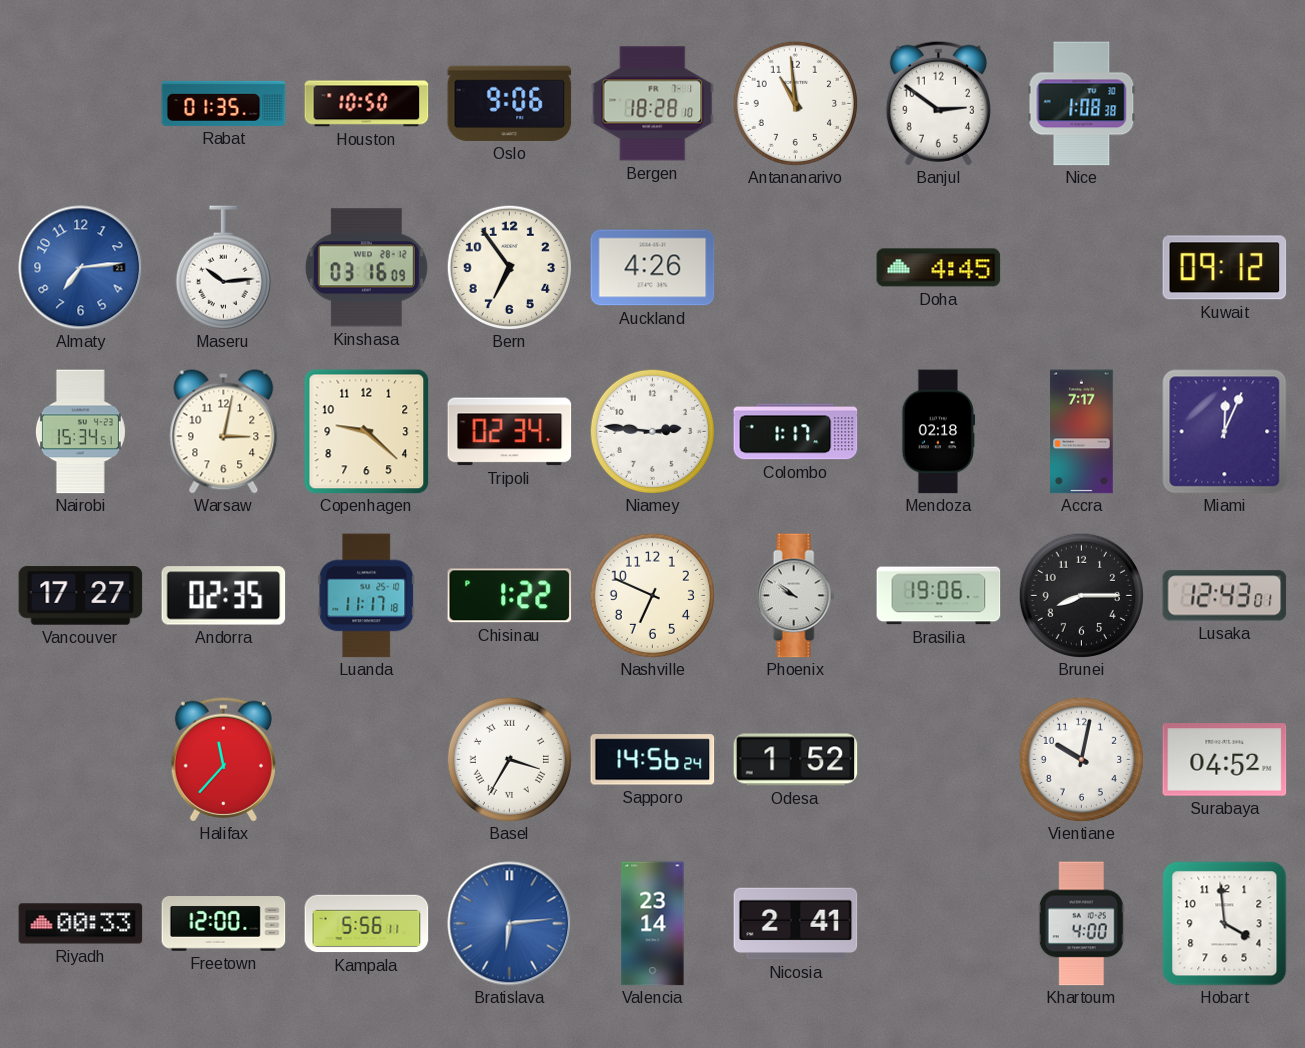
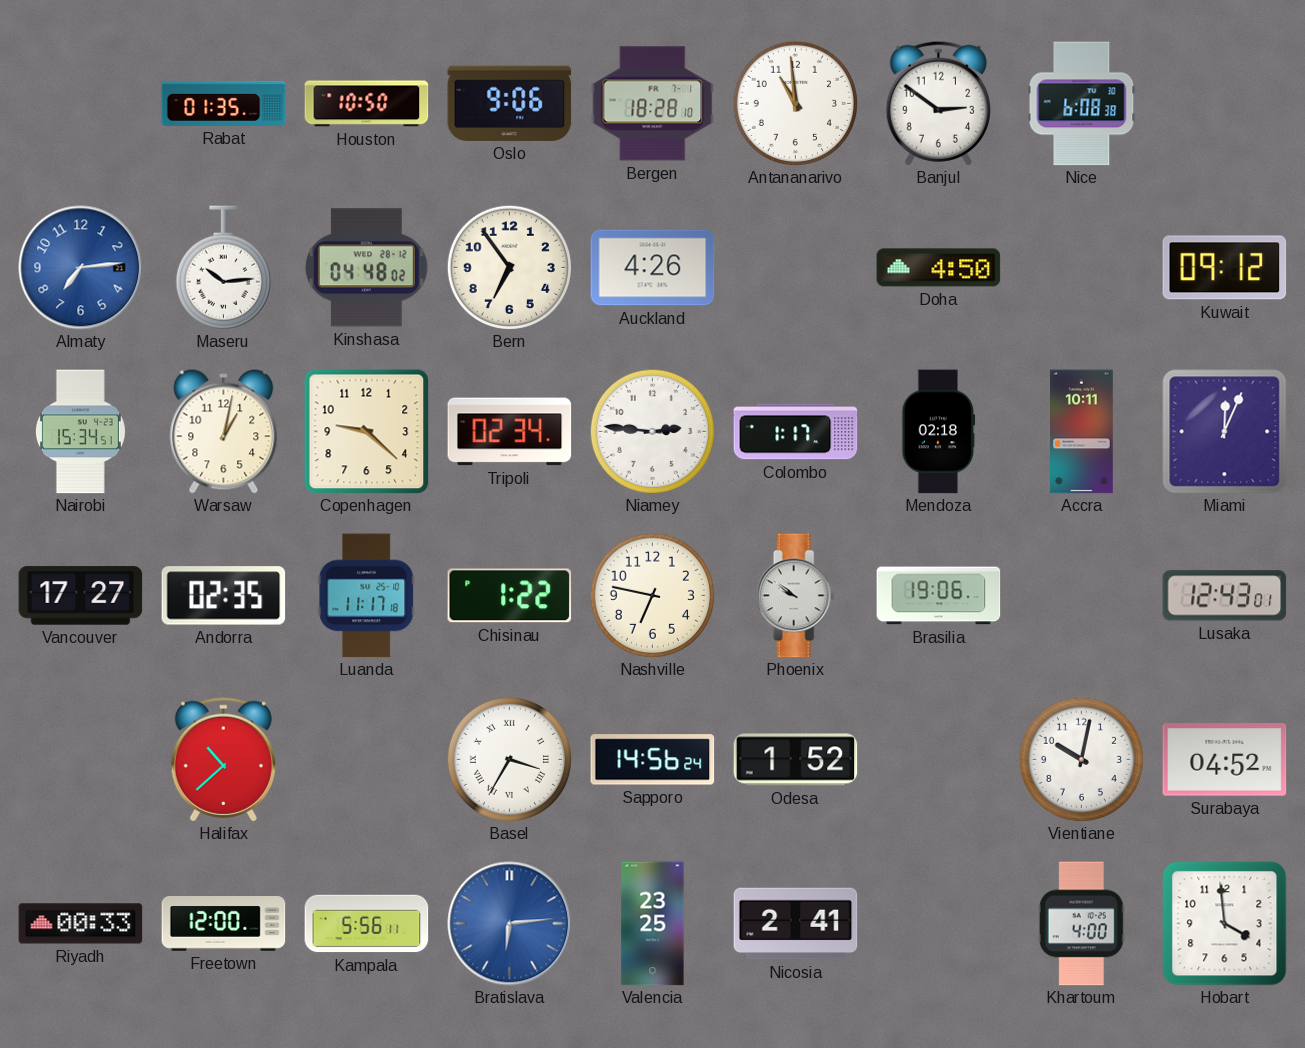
Nice: 1:08 -> 6:08 (1082, 104)
Kinshasa: 03:16 -> 04:48 (366, 268)
Doha: 4:45 -> 4:50 (939, 268)
Warsaw: 3:02 -> 1:02 (224, 432)
Accra: 7:17 -> 10:11 (1082, 432)
Nashville: 6:49 -> 6:47 (652, 595)
Brunei: 8:15 -> none (1081, 595)
Halifax: 11:37 -> 10:38 (223, 759)
Valencia: 23:14 -> 23:25 (653, 924)
